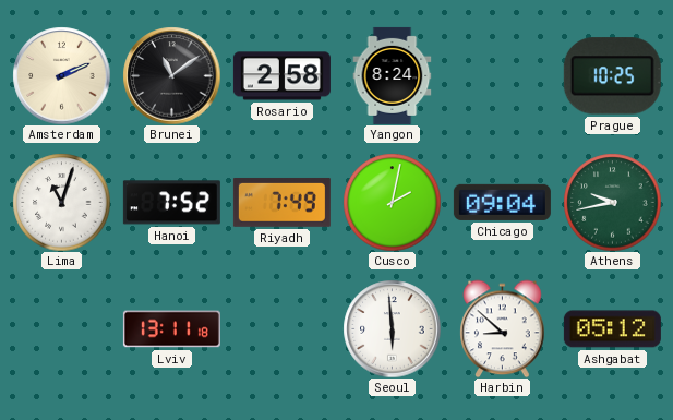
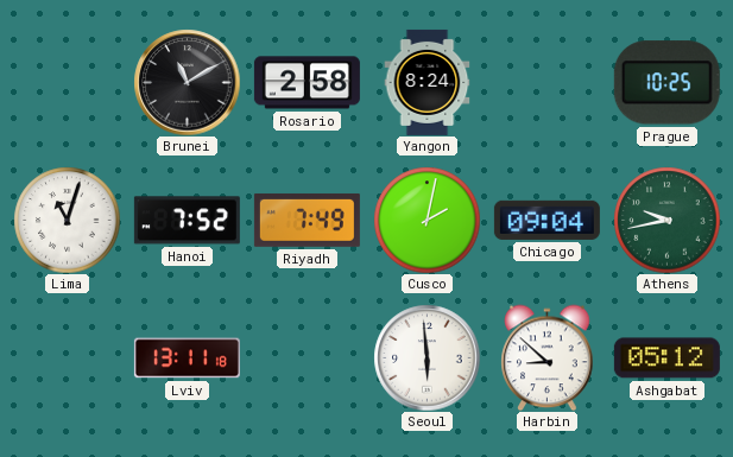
Amsterdam: 2:11 -> none (61, 75)
Brunei: 11:09 -> 11:10 (187, 82)
